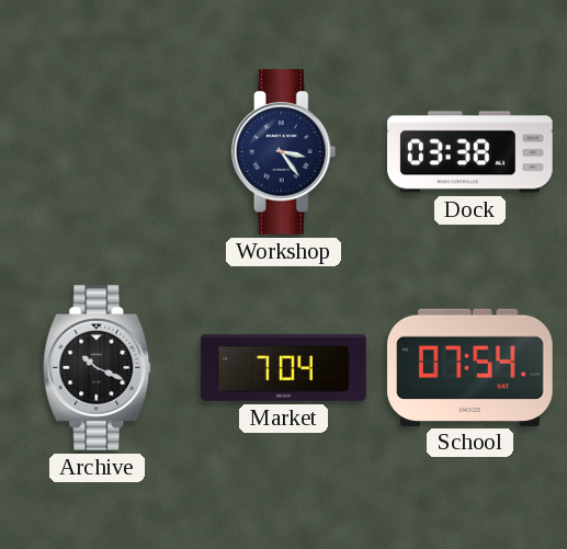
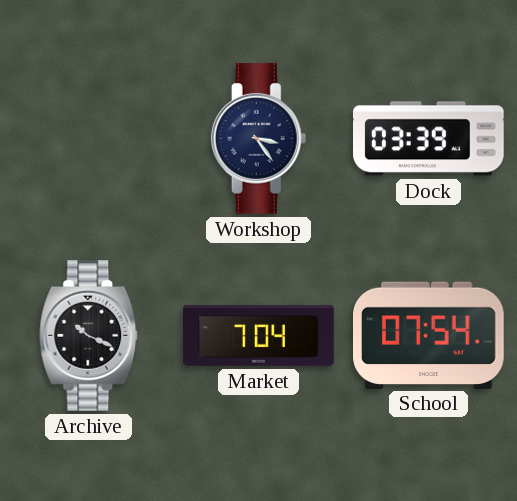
Dock: 03:38 -> 03:39 (429, 139)
